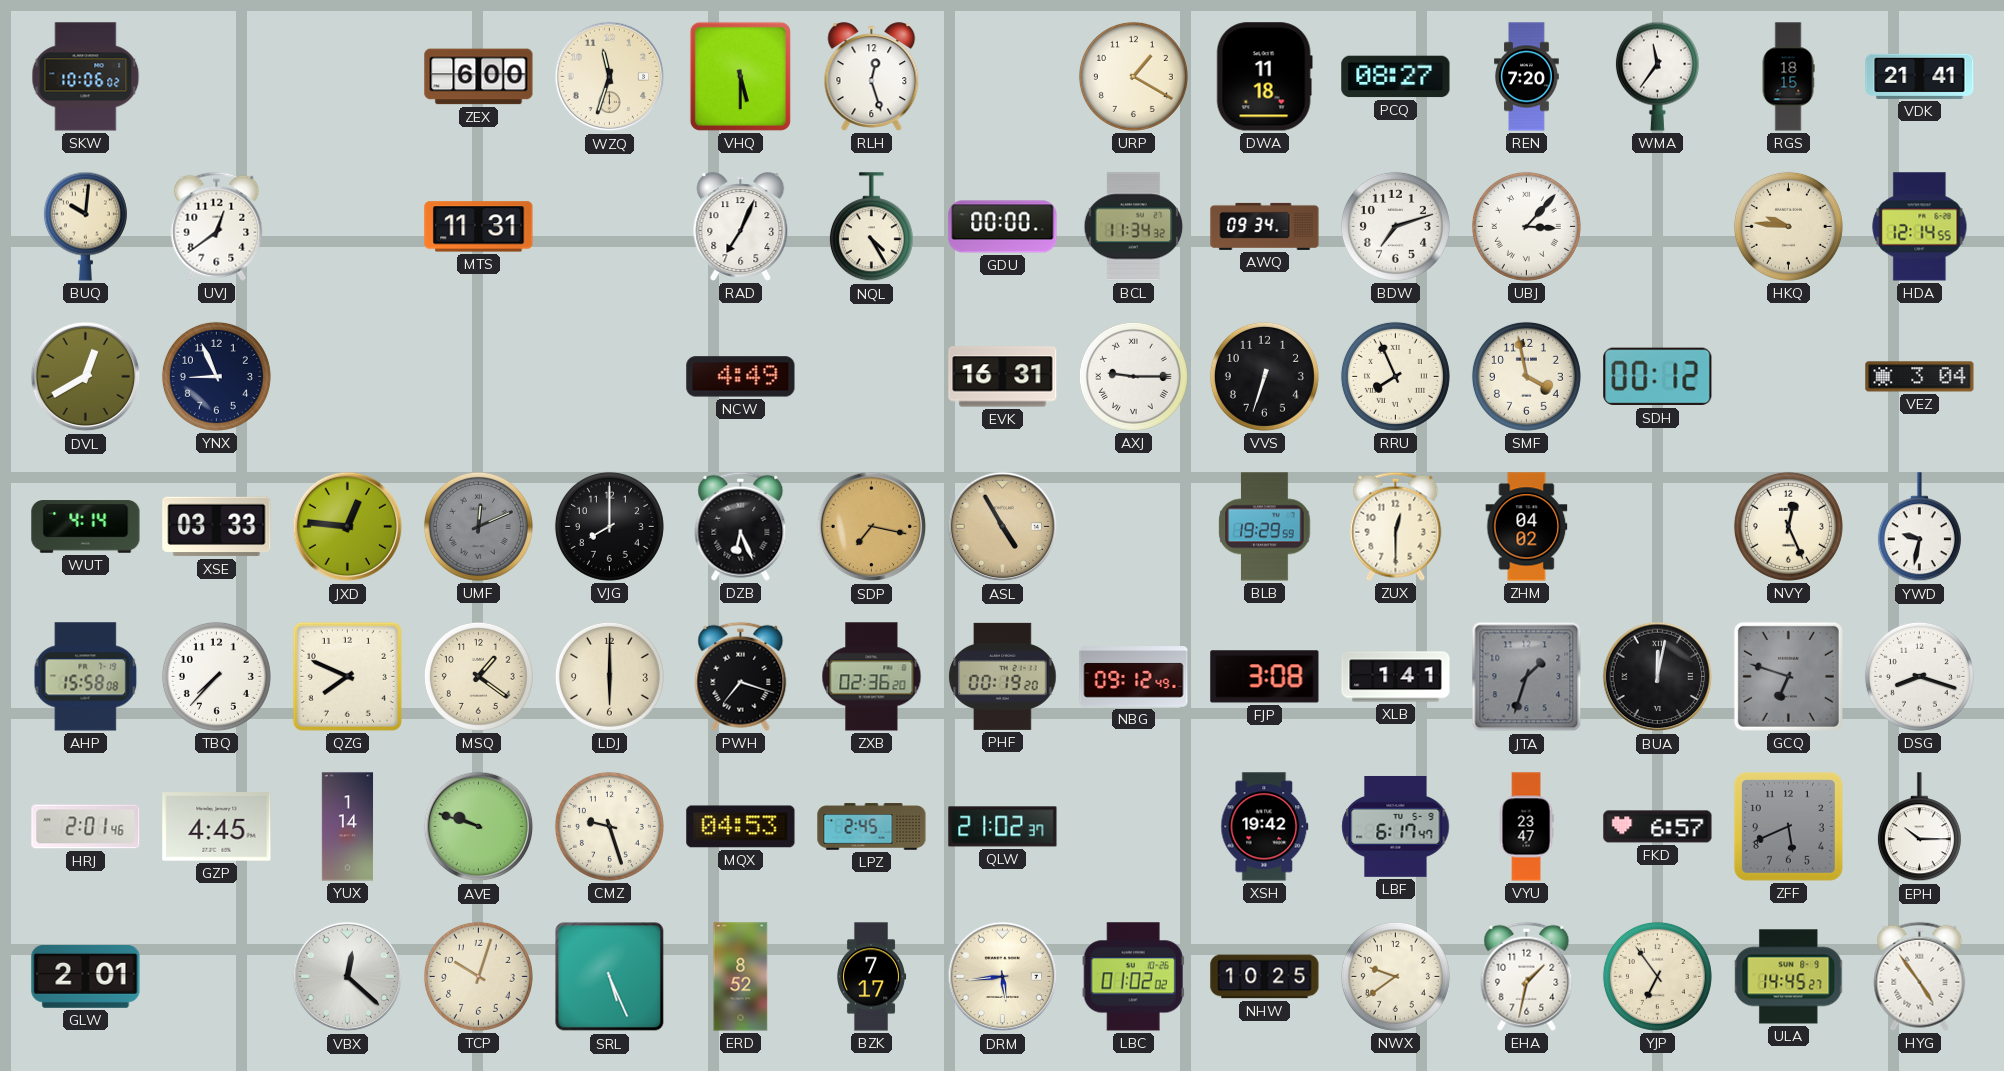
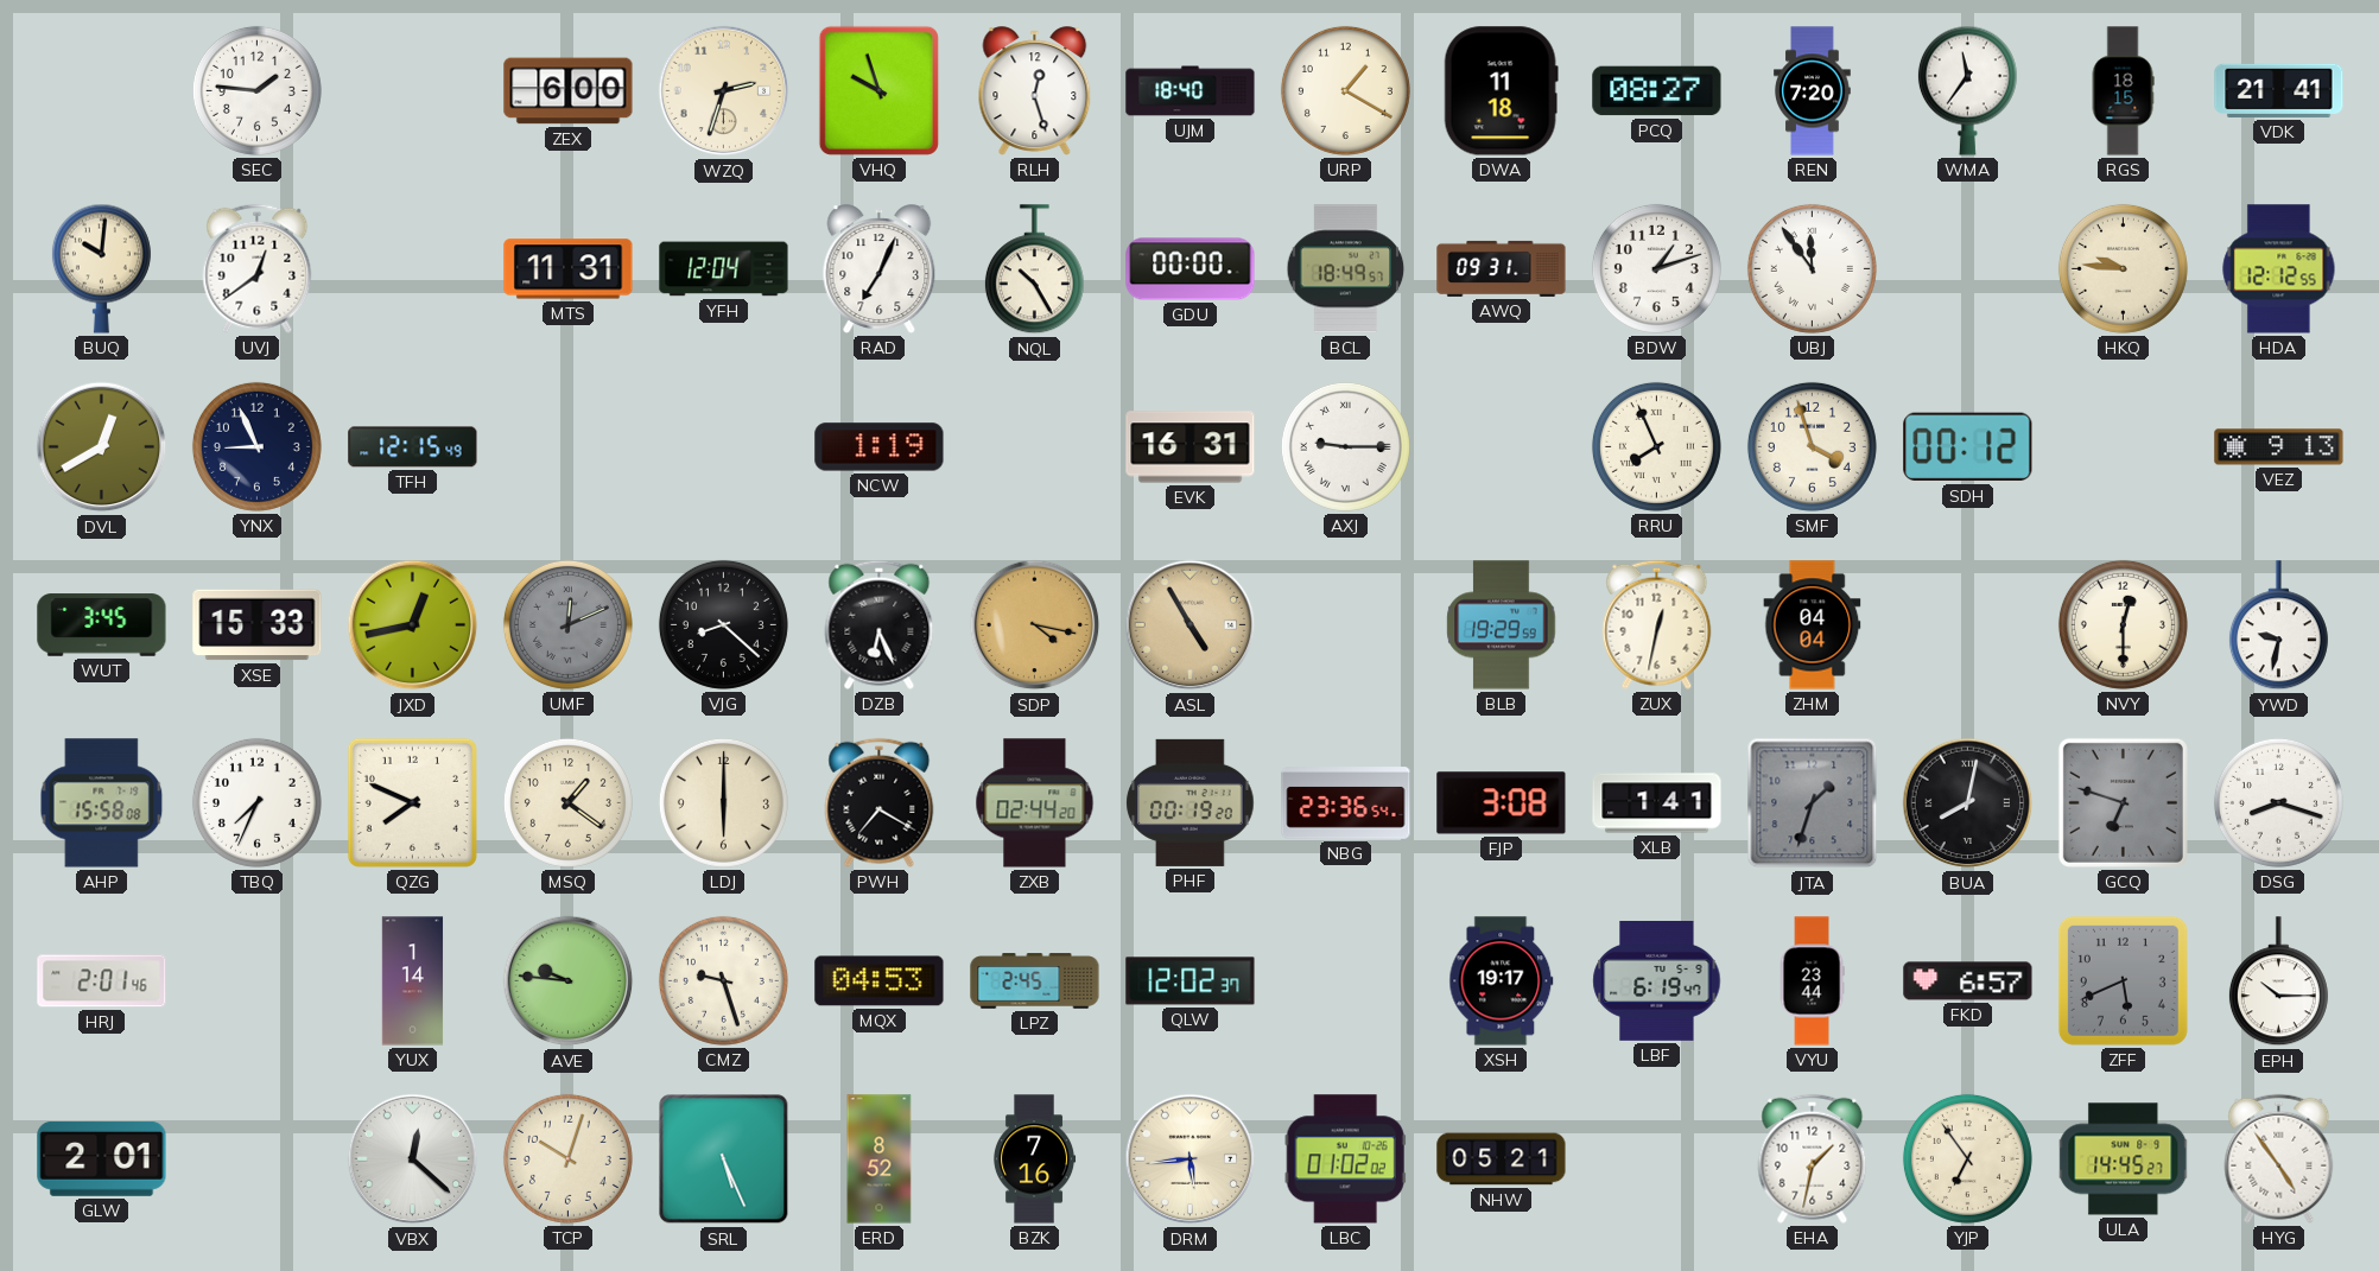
SKW: 10:06 -> none (86, 77)
SEC: none -> 1:46 (256, 90)
WZQ: 11:33 -> 2:33 (724, 91)
VHQ: 5:30 -> 9:57 (878, 90)
UJM: none -> 18:40 (1191, 91)
YFH: none -> 12:04 (724, 269)
NQL: 4:25 -> 10:25 (1034, 269)
BCL: 11:34 -> 18:49 (1346, 269)
AWQ: 09:34 -> 09:31 (1502, 268)
BDW: 7:12 -> 1:12 (1656, 268)
UBJ: 3:07 -> 11:54 (1812, 268)
HDA: 12:14 -> 12:12 (2279, 269)
TFH: none -> 12:15 (413, 447)
NCW: 4:49 -> 1:19 (880, 447)
VVS: 6:33 -> none (1264, 376)
SMF: 3:58 -> 3:57 (1812, 446)
VEZ: 3:04 -> 9:13 (2279, 447)
WUT: 4:14 -> 3:45 (102, 625)
XSE: 03:33 -> 15:33 (258, 625)
JXD: 12:46 -> 12:43 (413, 625)
VJG: 8:00 -> 8:22 (723, 624)
SDP: 7:17 -> 4:17 (1035, 625)
ZUX: 12:30 -> 12:32 (1657, 624)
ZHM: 04:02 -> 04:04 (1813, 625)
NVY: 12:26 -> 12:30 (2123, 624)
TBQ: 7:37 -> 7:34 (256, 802)
PWH: 7:18 -> 7:20 (880, 802)
ZXB: 02:36 -> 02:44 (1035, 803)
NBG: 09:12 -> 23:36 (1346, 803)
BUA: 12:02 -> 8:02 (1968, 803)
GZP: 4:45 -> none (217, 827)
AVE: 9:48 -> 9:46 (569, 981)
QLW: 21:02 -> 12:02 (1191, 981)
XSH: 19:42 -> 19:17 (1502, 981)
LBF: 6:17 -> 6:19 (1657, 980)
VYU: 23:47 -> 23:44 (1812, 981)
BZK: 7:17 -> 7:16 (1034, 1159)
NHW: 10:25 -> 05:21 (1502, 1159)
NWX: 9:39 -> none (1395, 976)
